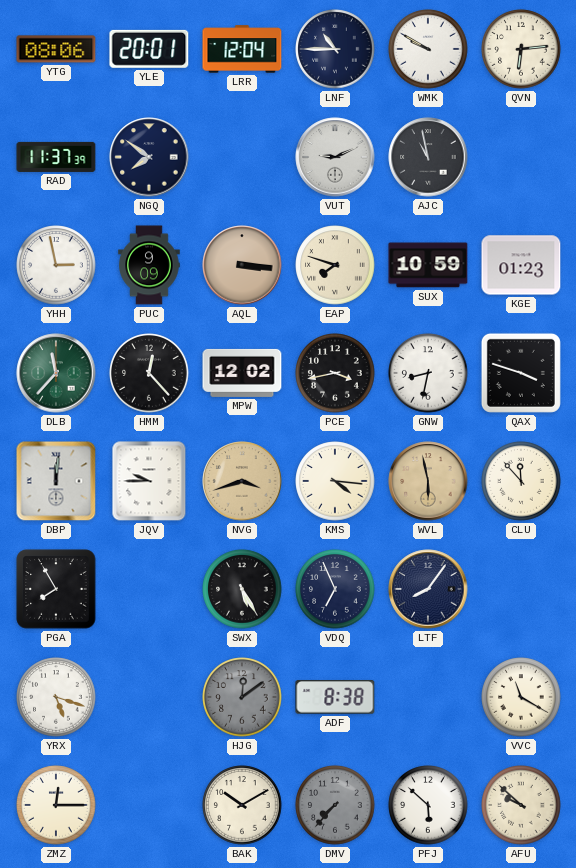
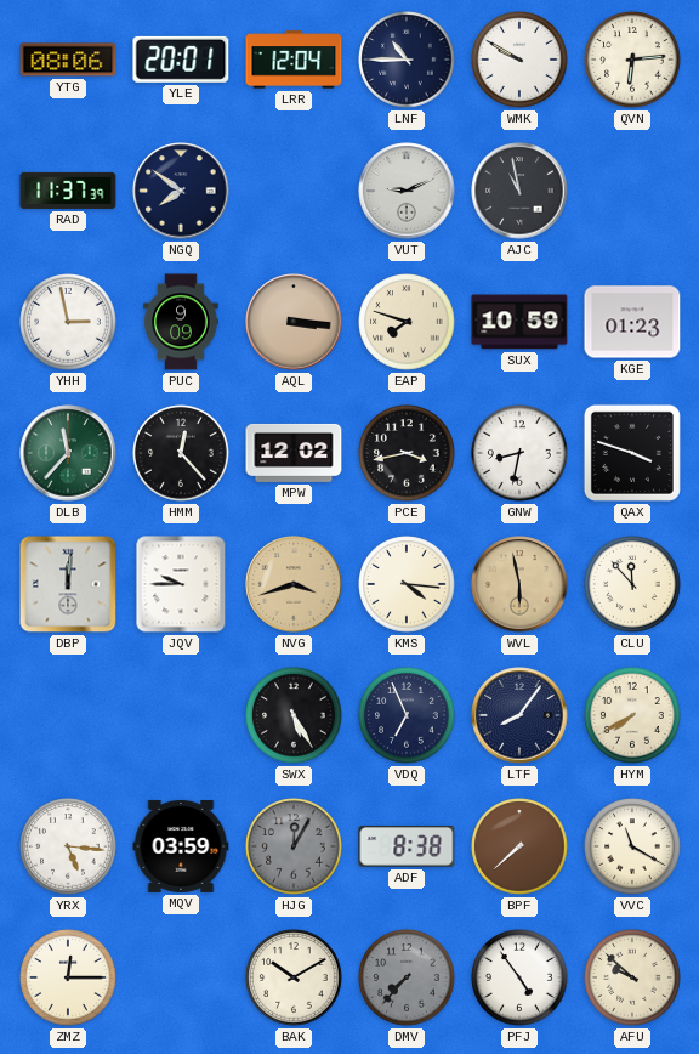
PGA: 7:55 -> none (56, 589)
HYM: none -> 7:40 (632, 715)
YRX: 5:18 -> 5:16 (68, 846)
MQV: none -> 03:59 (181, 846)
HJG: 12:09 -> 12:05 (294, 846)
BPF: none -> 7:38 (519, 846)
PFJ: 5:52 -> 4:54 (519, 977)
